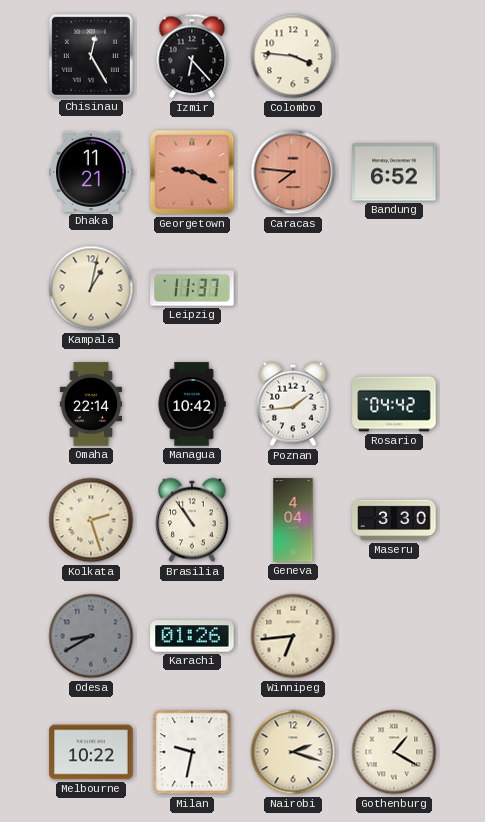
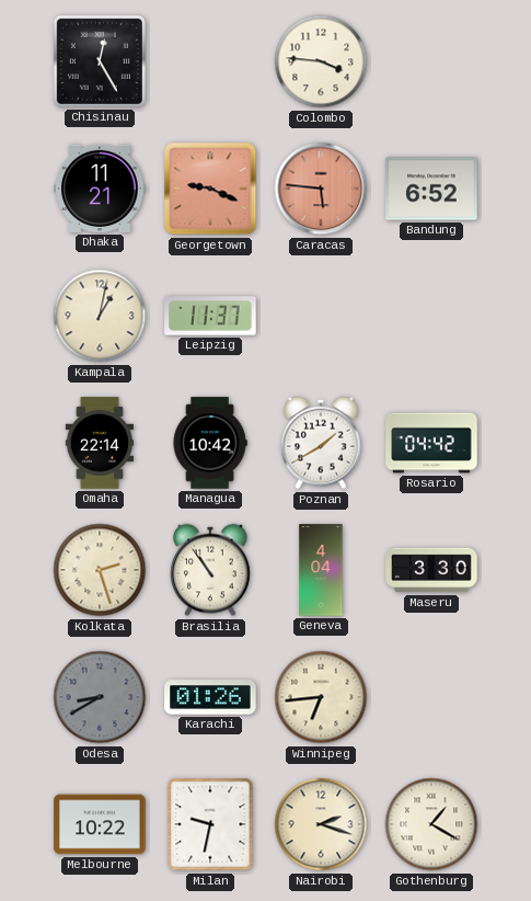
Izmir: 6:23 -> none (192, 56)
Caracas: 7:46 -> 5:46 (321, 189)
Poznan: 1:44 -> 1:40 (321, 443)
